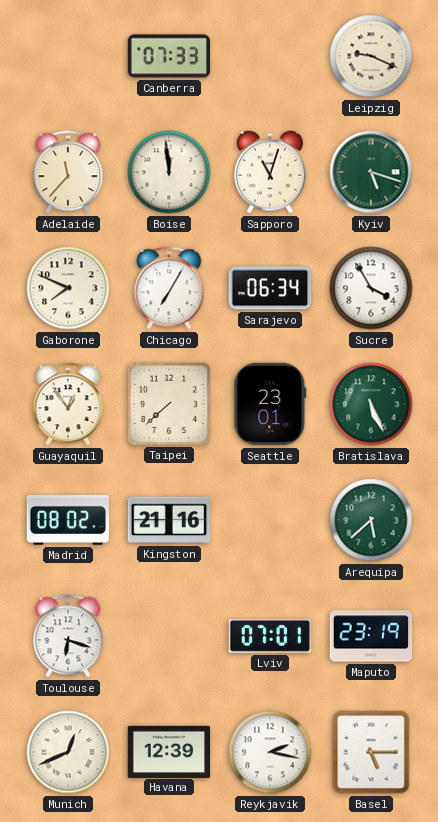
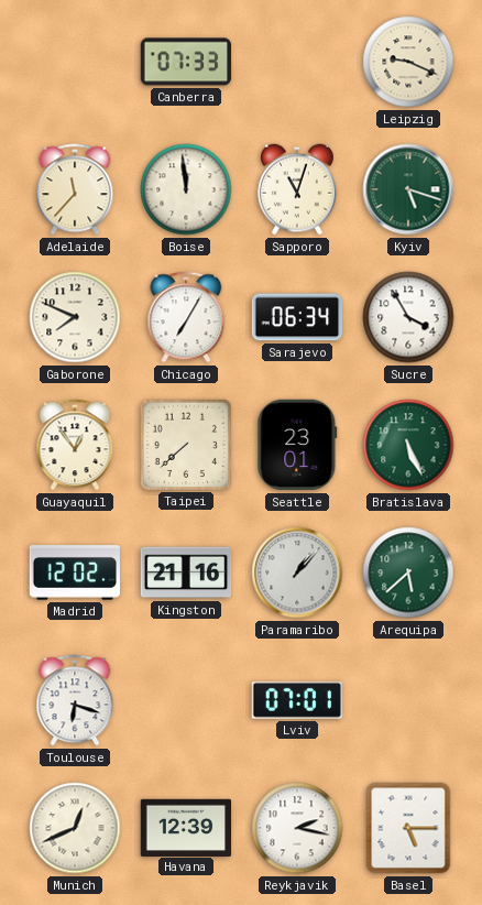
Madrid: 08:02 -> 12:02 (75, 573)
Paramaribo: none -> 1:07 (297, 573)
Maputo: 23:19 -> none (371, 636)
